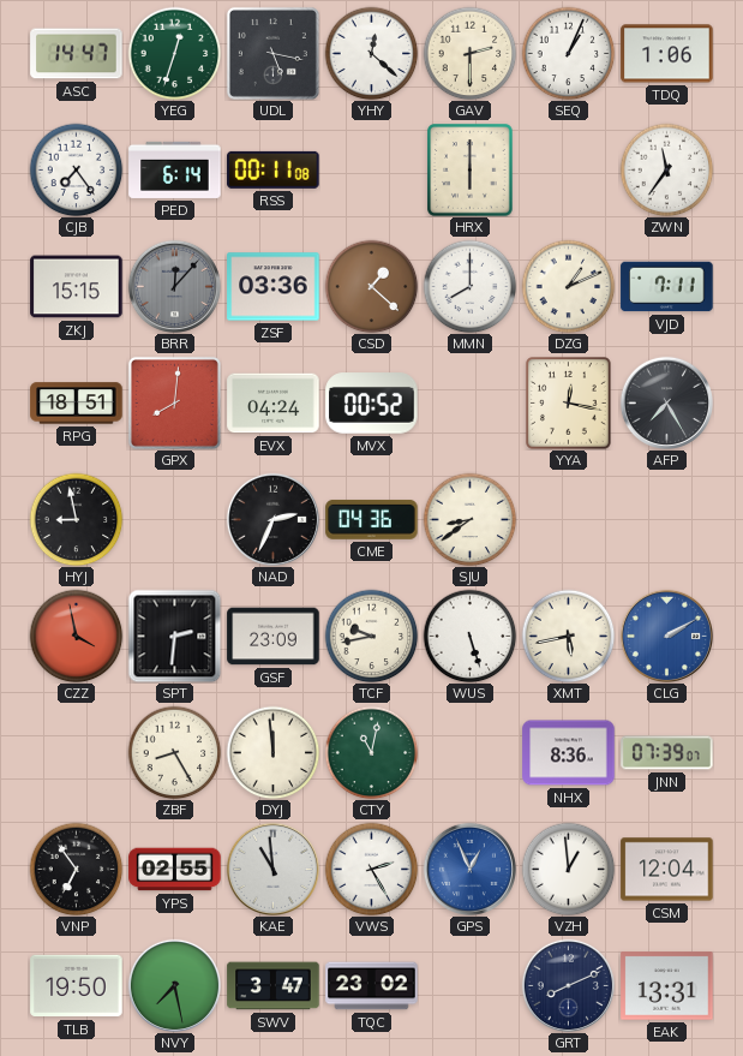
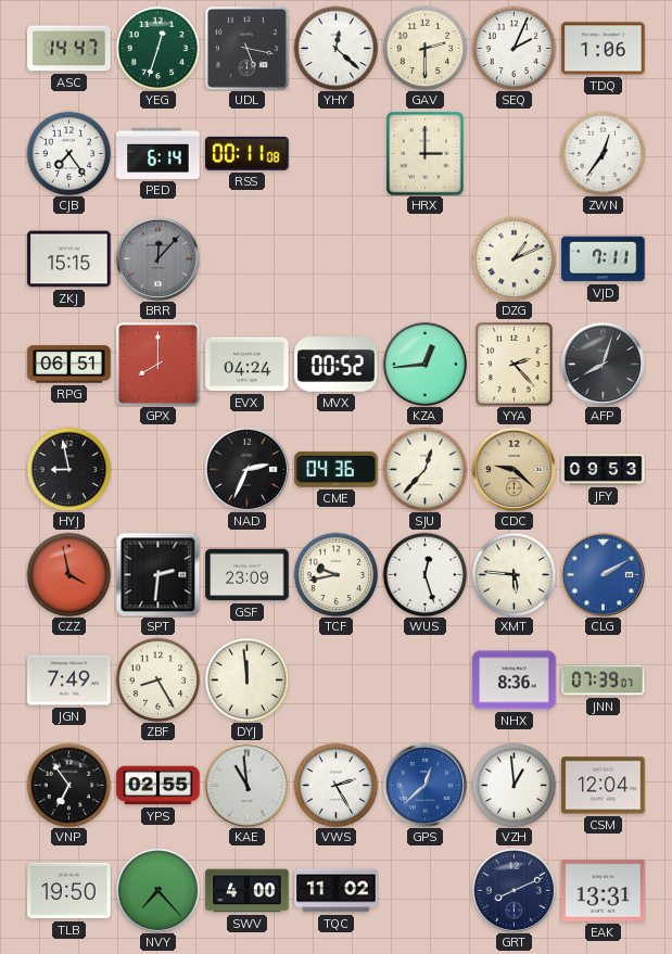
SEQ: 1:04 -> 2:04 (513, 48)
HRX: 6:00 -> 3:00 (426, 154)
ZWN: 11:36 -> 12:36 (603, 153)
ZSF: 03:36 -> none (274, 287)
CSD: 1:22 -> none (371, 286)
MMN: 8:00 -> none (469, 286)
RPG: 18:51 -> 06:51 (69, 365)
GPX: 8:01 -> 8:00 (157, 364)
KZA: none -> 12:44 (424, 364)
YYA: 12:17 -> 2:23 (515, 365)
AFP: 7:25 -> 8:03 (603, 364)
SJU: 8:39 -> 12:37 (424, 469)
CDC: none -> 9:22 (513, 469)
JFY: none -> 09:53 (604, 470)
WUS: 5:27 -> 12:27 (424, 574)
XMT: 5:43 -> 5:46 (513, 574)
JGN: none -> 7:49 (69, 680)
CTY: 11:02 -> none (371, 752)
GPS: 12:56 -> 12:38 (424, 785)
NVY: 7:28 -> 7:23 (157, 890)
SWV: 3:47 -> 4:00 (248, 891)
TQC: 23:02 -> 11:02 (337, 891)
